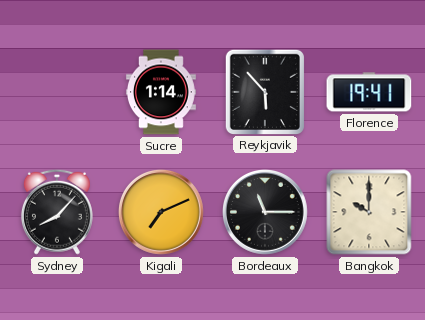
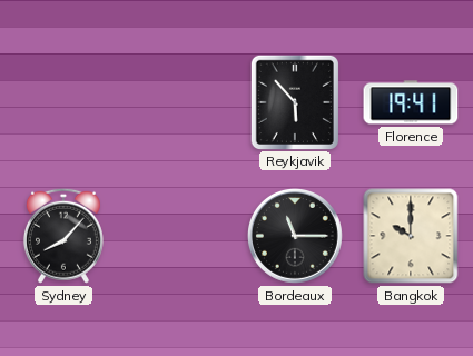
Sucre: 1:14 -> none (161, 92)
Kigali: 7:11 -> none (162, 213)
